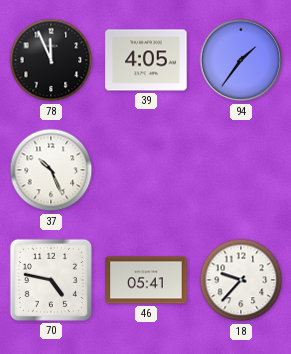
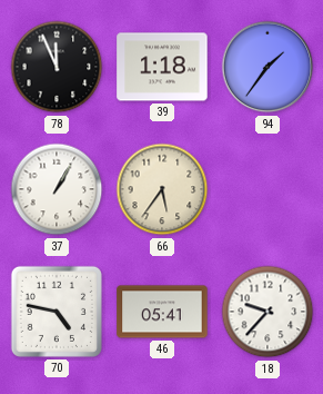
39: 4:05 -> 1:18 (162, 67)
37: 10:26 -> 1:05 (57, 189)
66: none -> 5:36 (162, 189)
